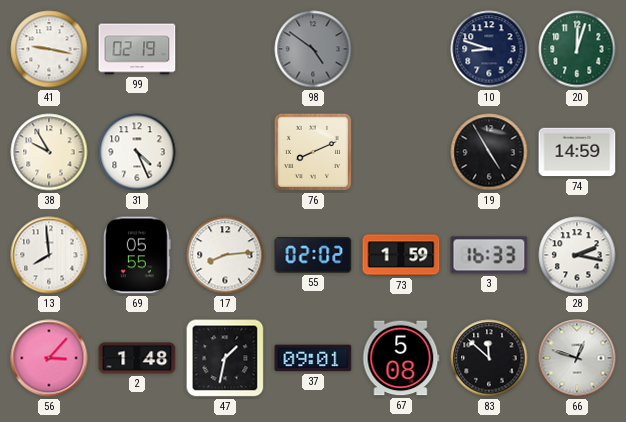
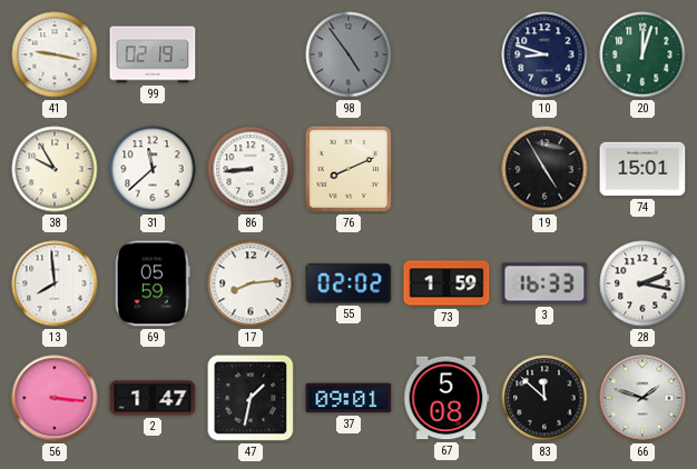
98: 4:51 -> 4:54 (348, 54)
31: 4:26 -> 11:38 (153, 169)
86: none -> 8:44 (251, 169)
74: 14:59 -> 15:01 (642, 169)
69: 05:55 -> 05:59 (153, 283)
56: 3:07 -> 3:16 (55, 398)
2: 1:48 -> 1:47 (153, 398)
66: 12:48 -> 1:48 (642, 398)
